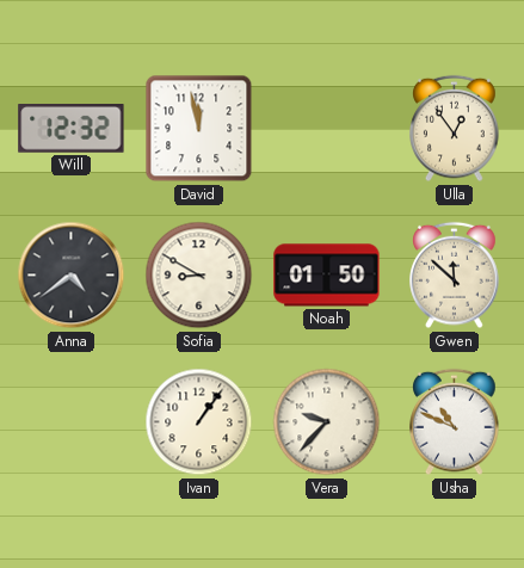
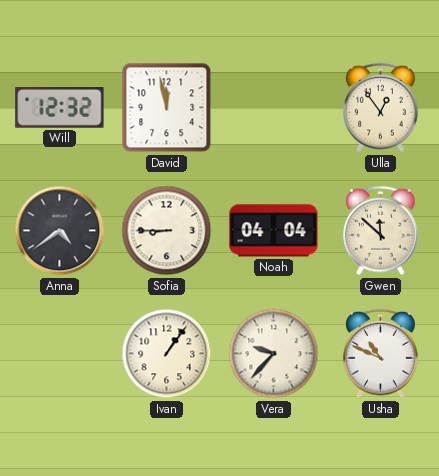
Sofia: 8:50 -> 8:45 (167, 231)
Noah: 01:50 -> 04:04 (274, 231)
